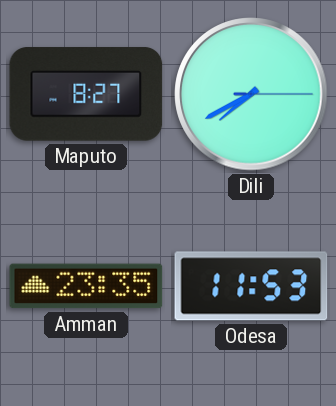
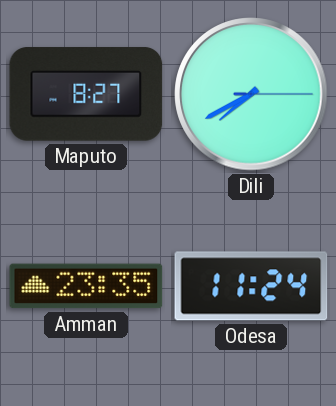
Odesa: 11:53 -> 11:24 (251, 286)
